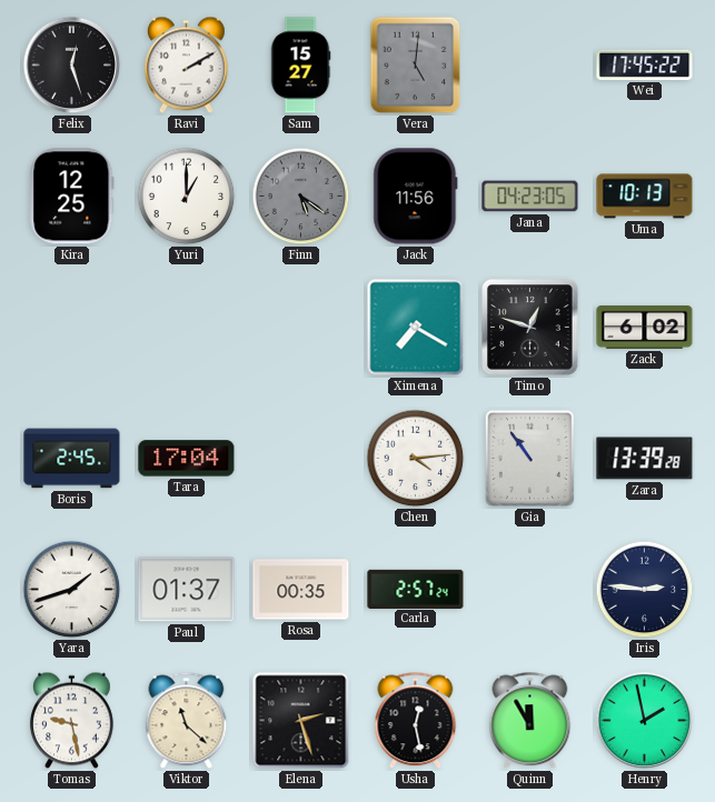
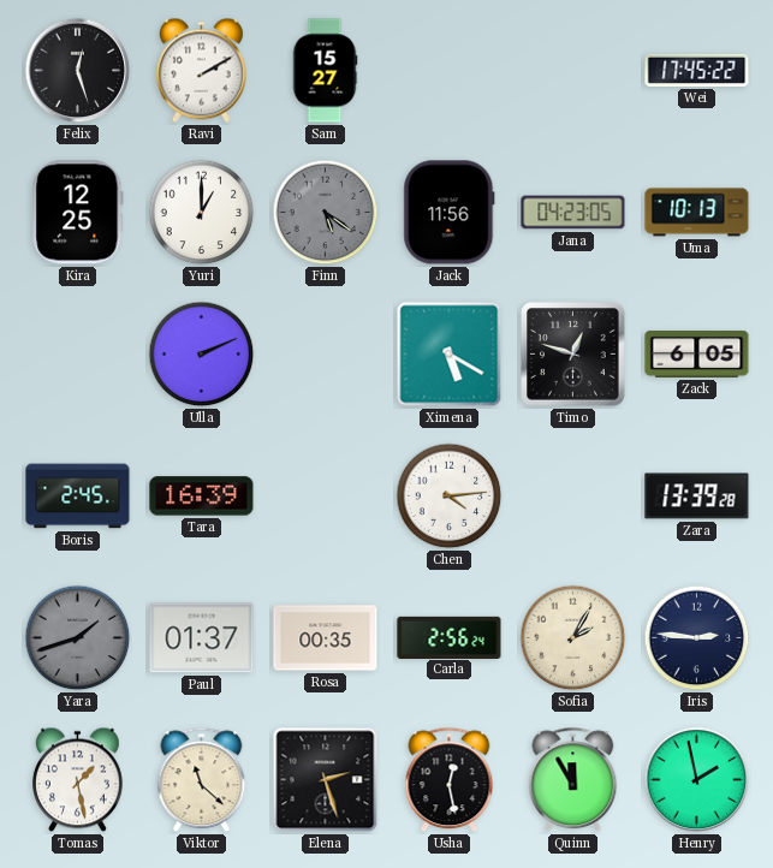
Vera: 5:01 -> none (416, 66)
Ulla: none -> 2:11 (202, 355)
Ximena: 7:20 -> 5:20 (450, 355)
Zack: 6:02 -> 6:05 (697, 355)
Tara: 17:04 -> 16:39 (202, 497)
Gia: 10:54 -> none (529, 458)
Yara dial: white -> grey (78, 638)
Carla: 2:57 -> 2:56 (450, 637)
Sofia: none -> 2:05 (573, 638)
Tomas: 9:28 -> 1:28 (77, 780)
